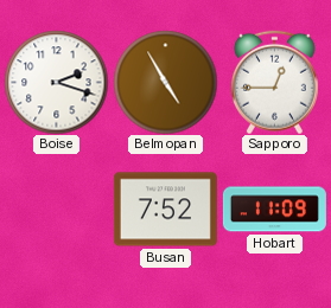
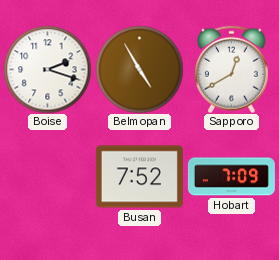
Sapporo: 12:45 -> 12:40 (231, 69)
Hobart: 11:09 -> 7:09 (231, 177)
